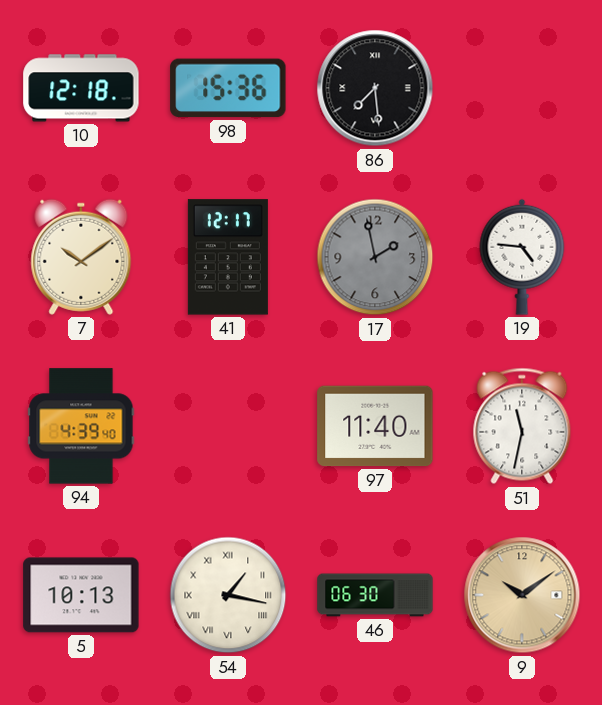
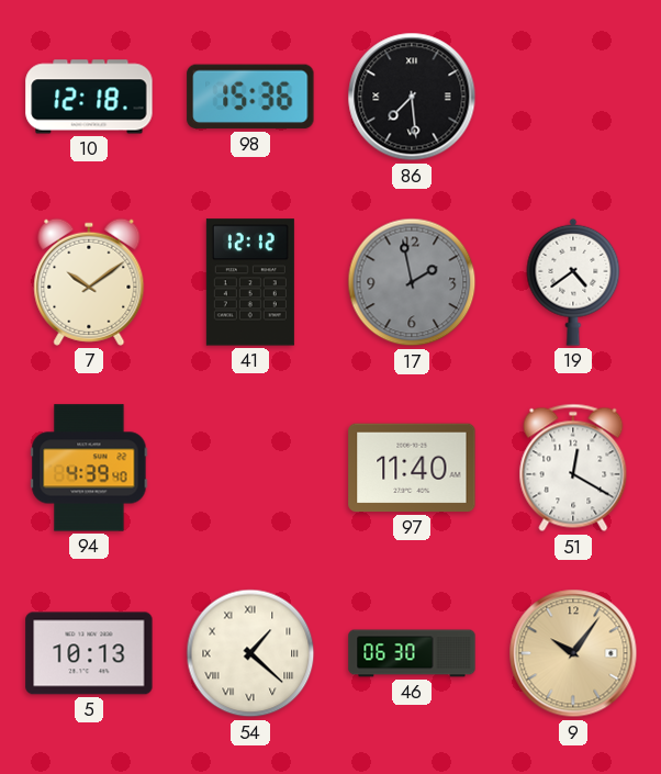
41: 12:17 -> 12:12 (250, 282)
19: 4:46 -> 4:39 (573, 282)
51: 11:32 -> 12:20 (573, 468)
54: 1:17 -> 1:22 (250, 653)
9: 10:09 -> 10:06 (573, 653)
